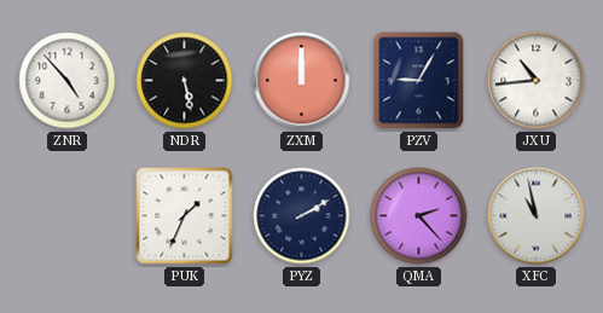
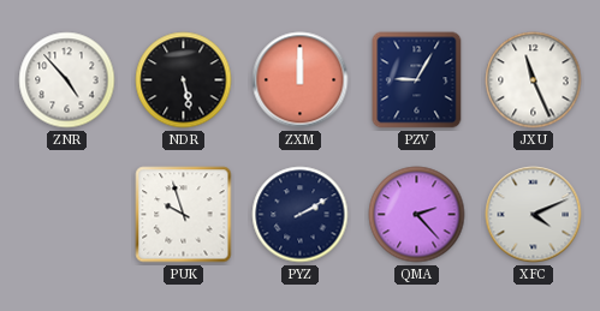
JXU: 10:44 -> 11:26 (534, 80)
PUK: 1:34 -> 9:57 (184, 215)
XFC: 10:58 -> 4:11 (534, 215)
